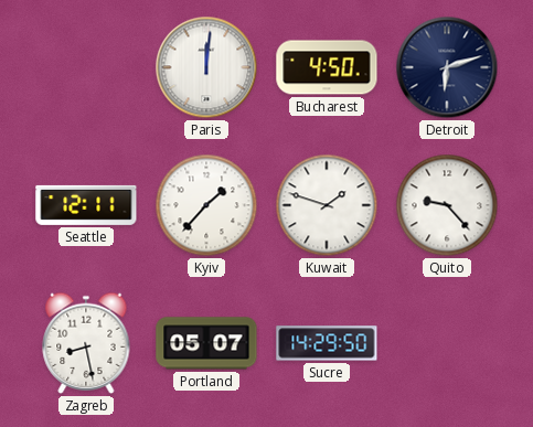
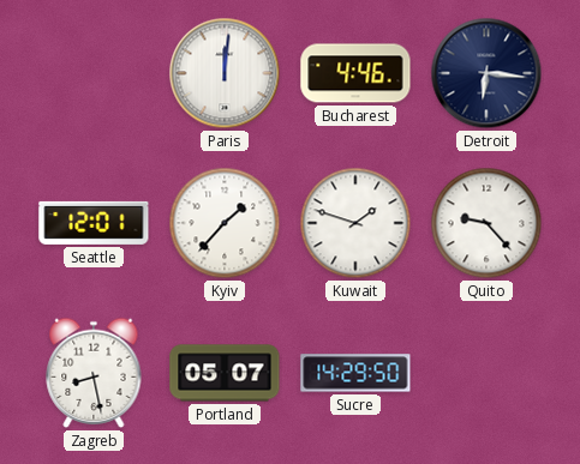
Bucharest: 4:50 -> 4:46 (355, 73)
Detroit: 6:12 -> 6:16 (486, 73)
Seattle: 12:11 -> 12:01 (94, 223)
